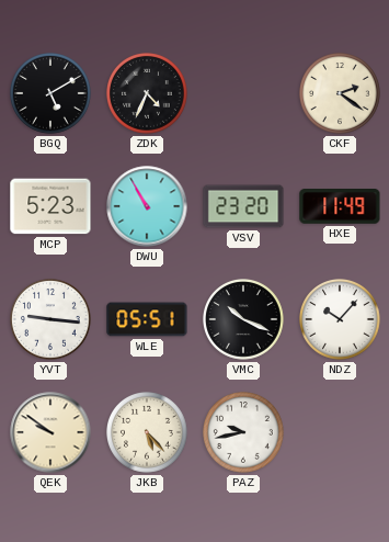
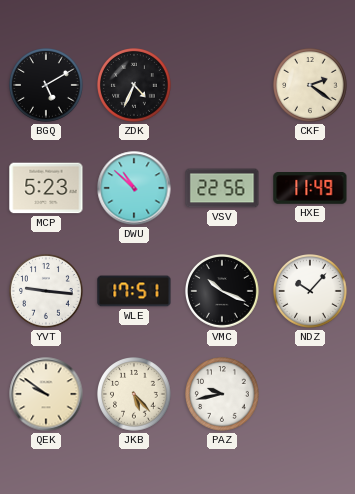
DWU: 10:55 -> 10:52 (134, 188)
VSV: 23:20 -> 22:56 (222, 188)
WLE: 05:51 -> 17:51 (134, 291)
